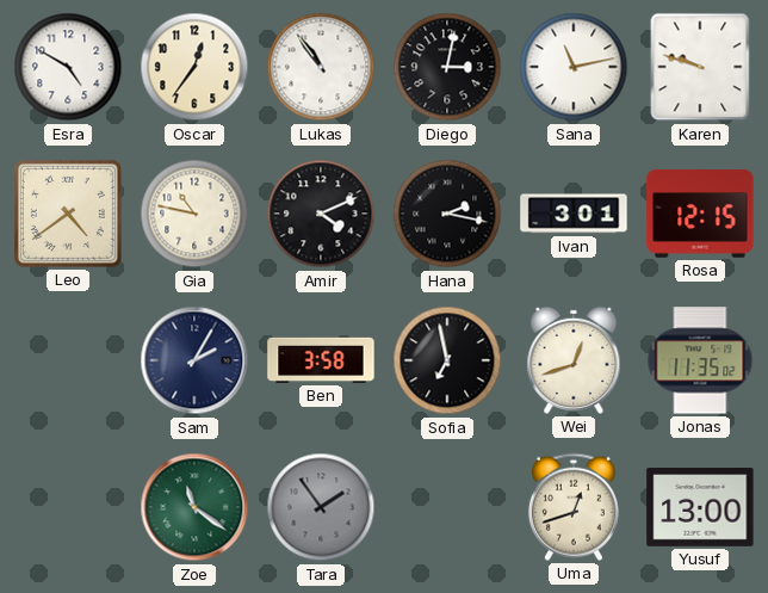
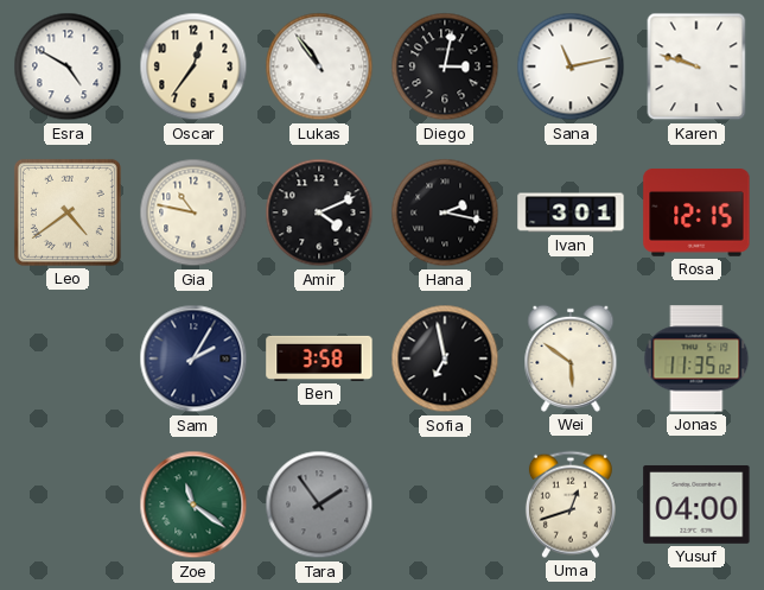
Wei: 12:42 -> 5:51 (571, 359)
Yusuf: 13:00 -> 04:00 (696, 505)
